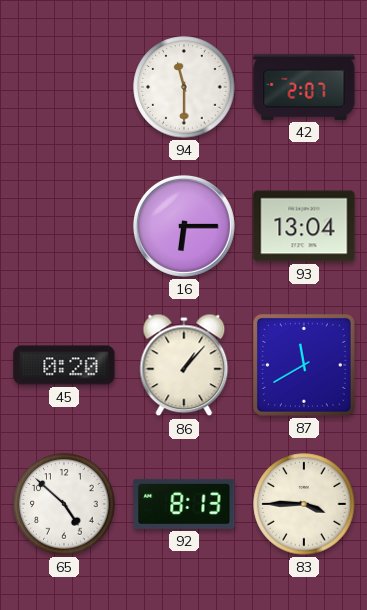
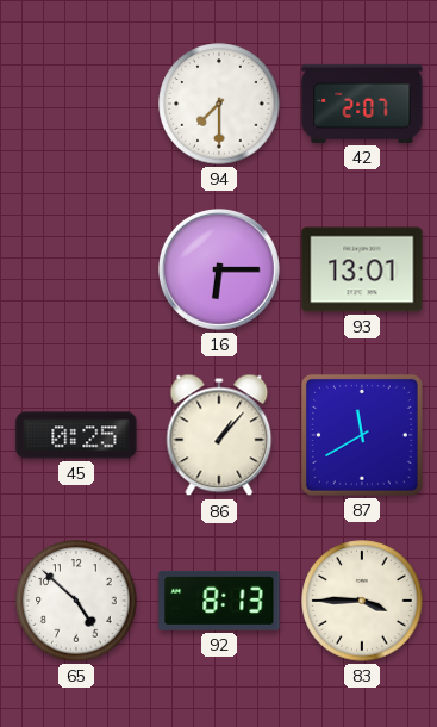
94: 11:30 -> 7:30 (219, 104)
93: 13:04 -> 13:01 (362, 269)
45: 0:20 -> 0:25 (76, 435)
